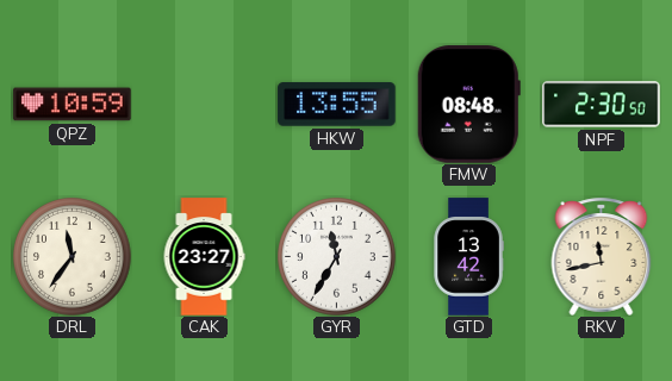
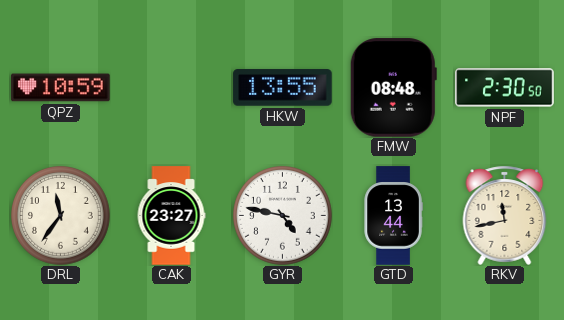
GYR: 11:35 -> 4:47 (283, 216)
GTD: 13:42 -> 13:44 (393, 216)
